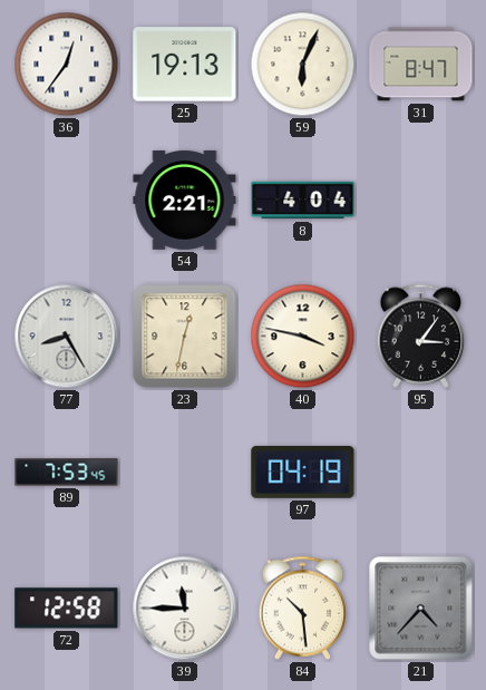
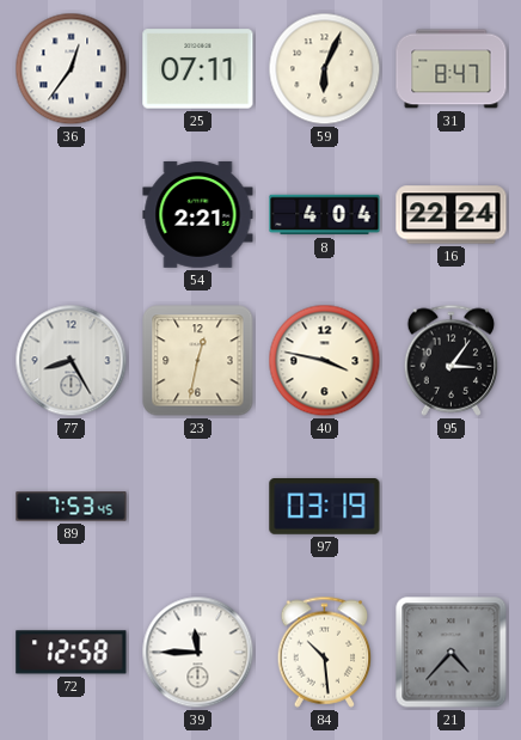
25: 19:13 -> 07:11 (198, 69)
16: none -> 22:24 (452, 215)
97: 04:19 -> 03:19 (325, 507)
